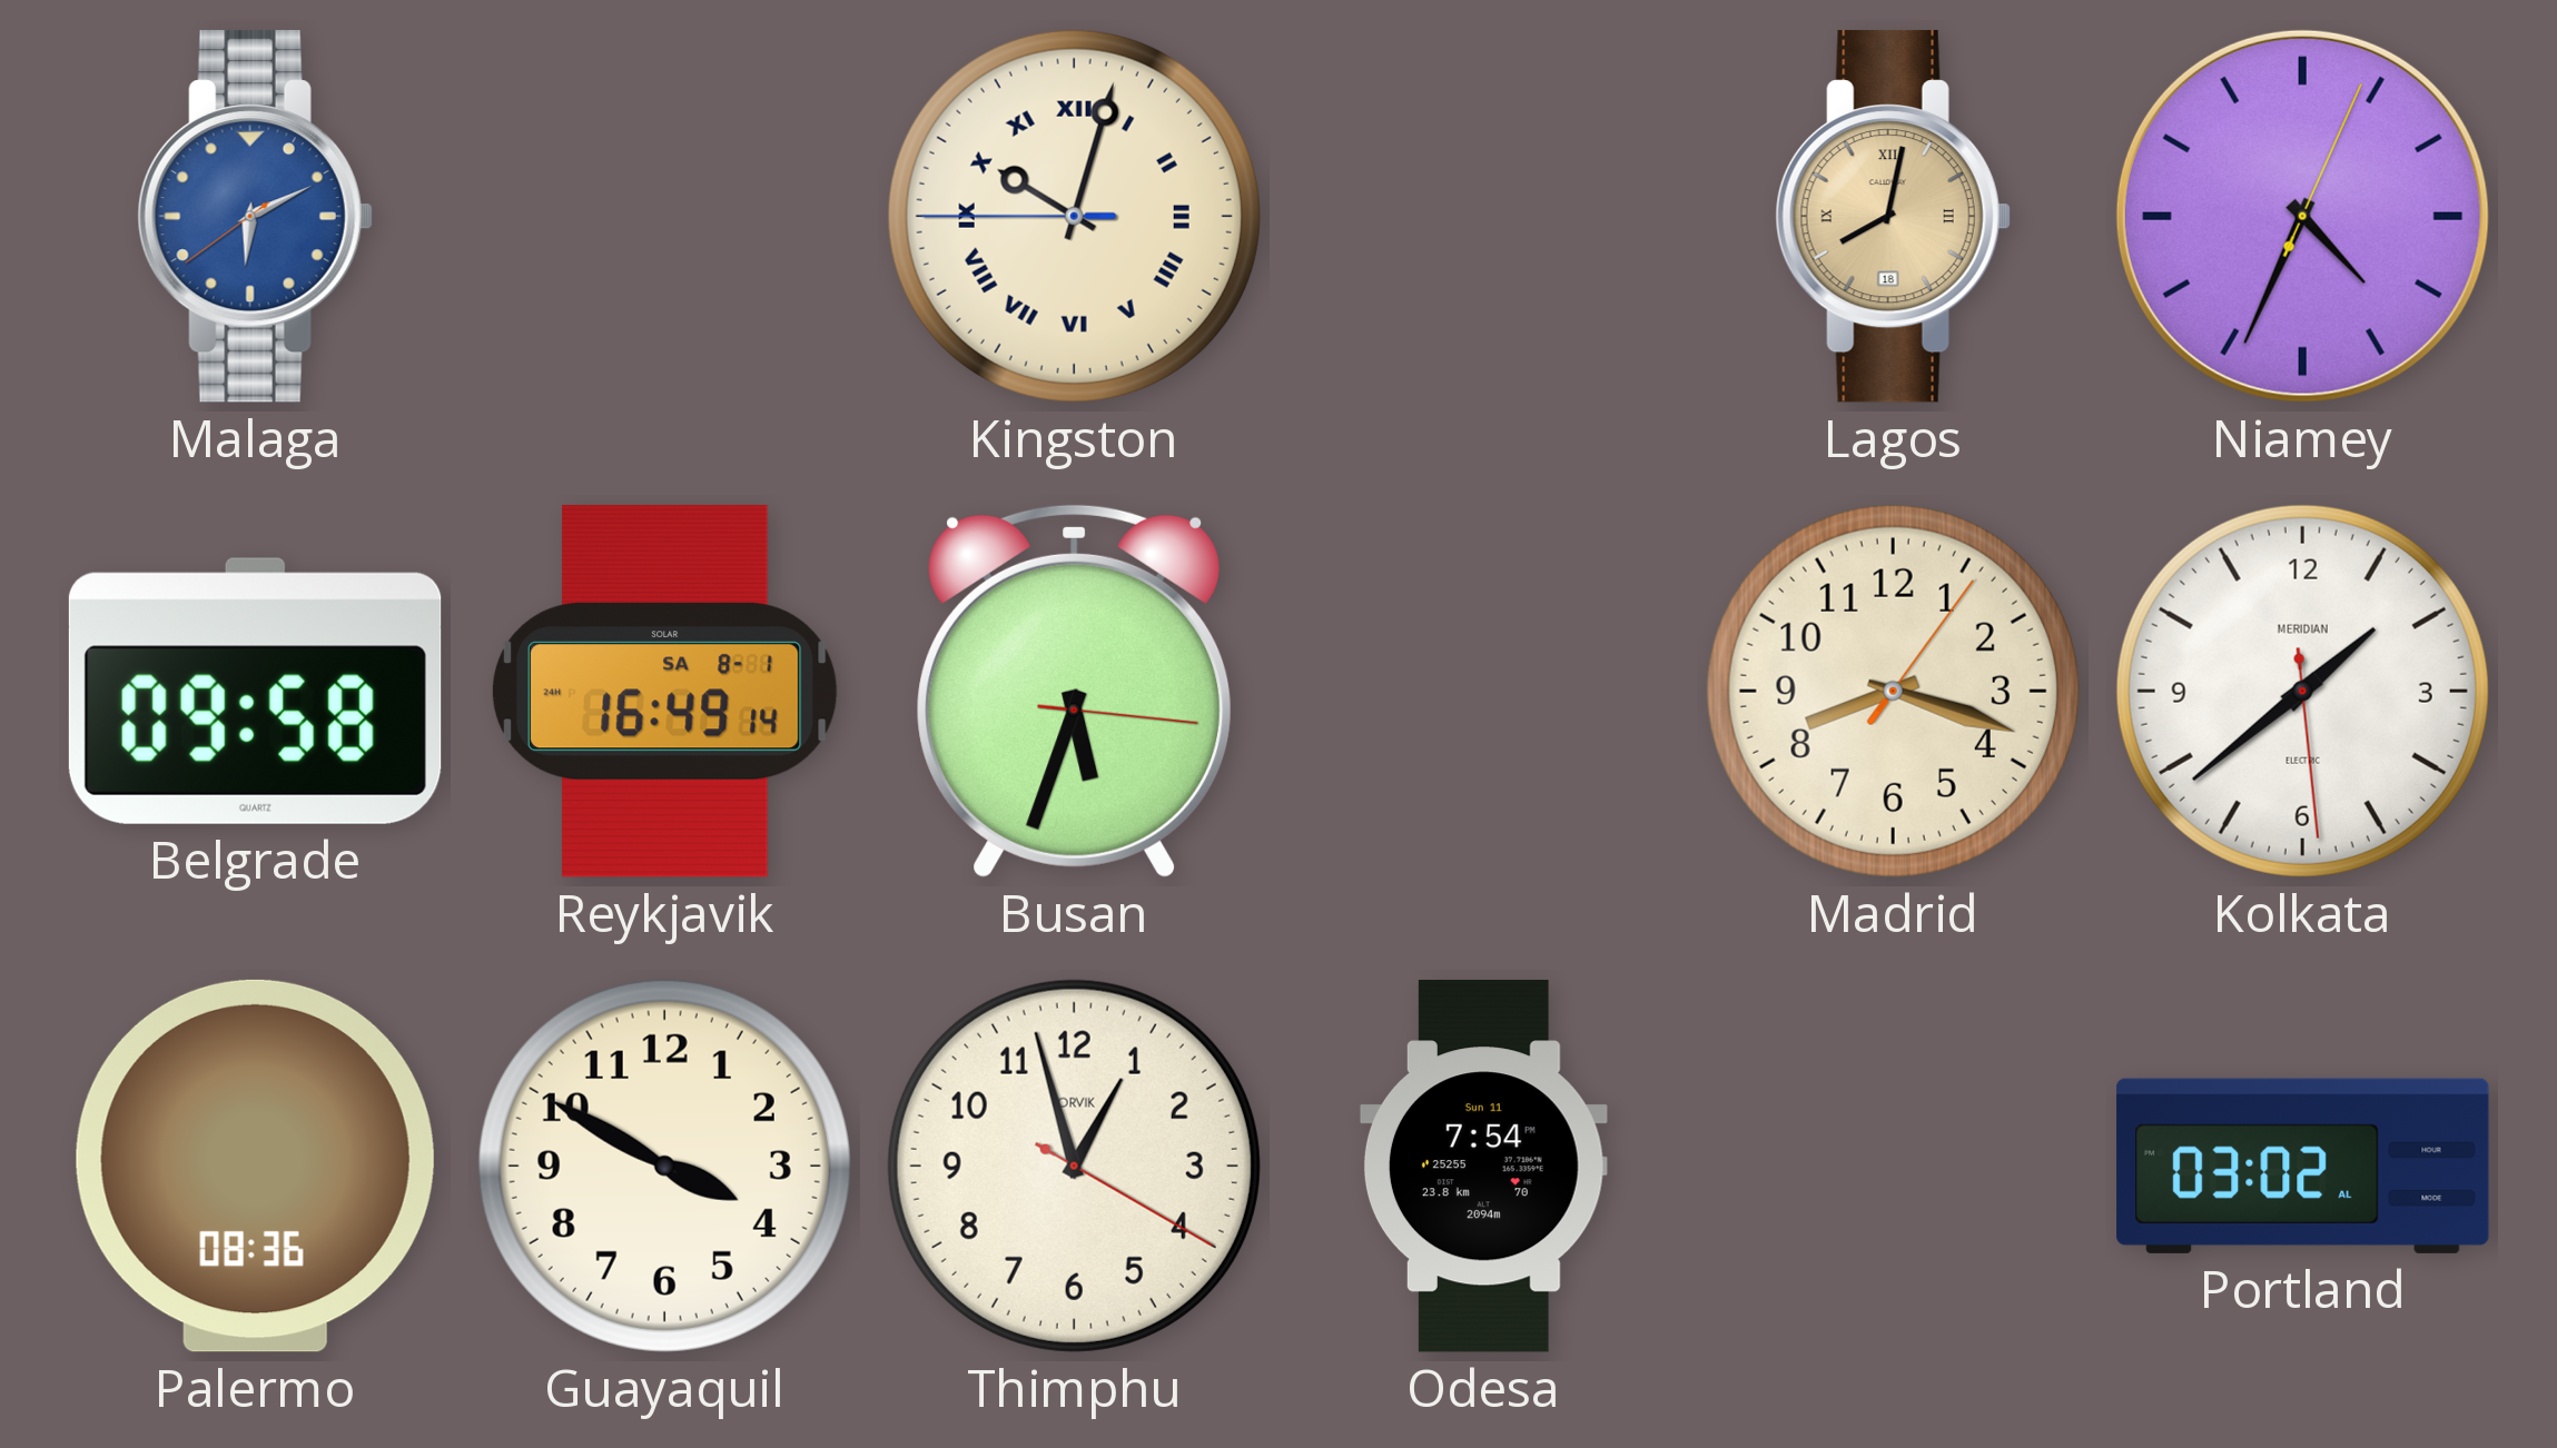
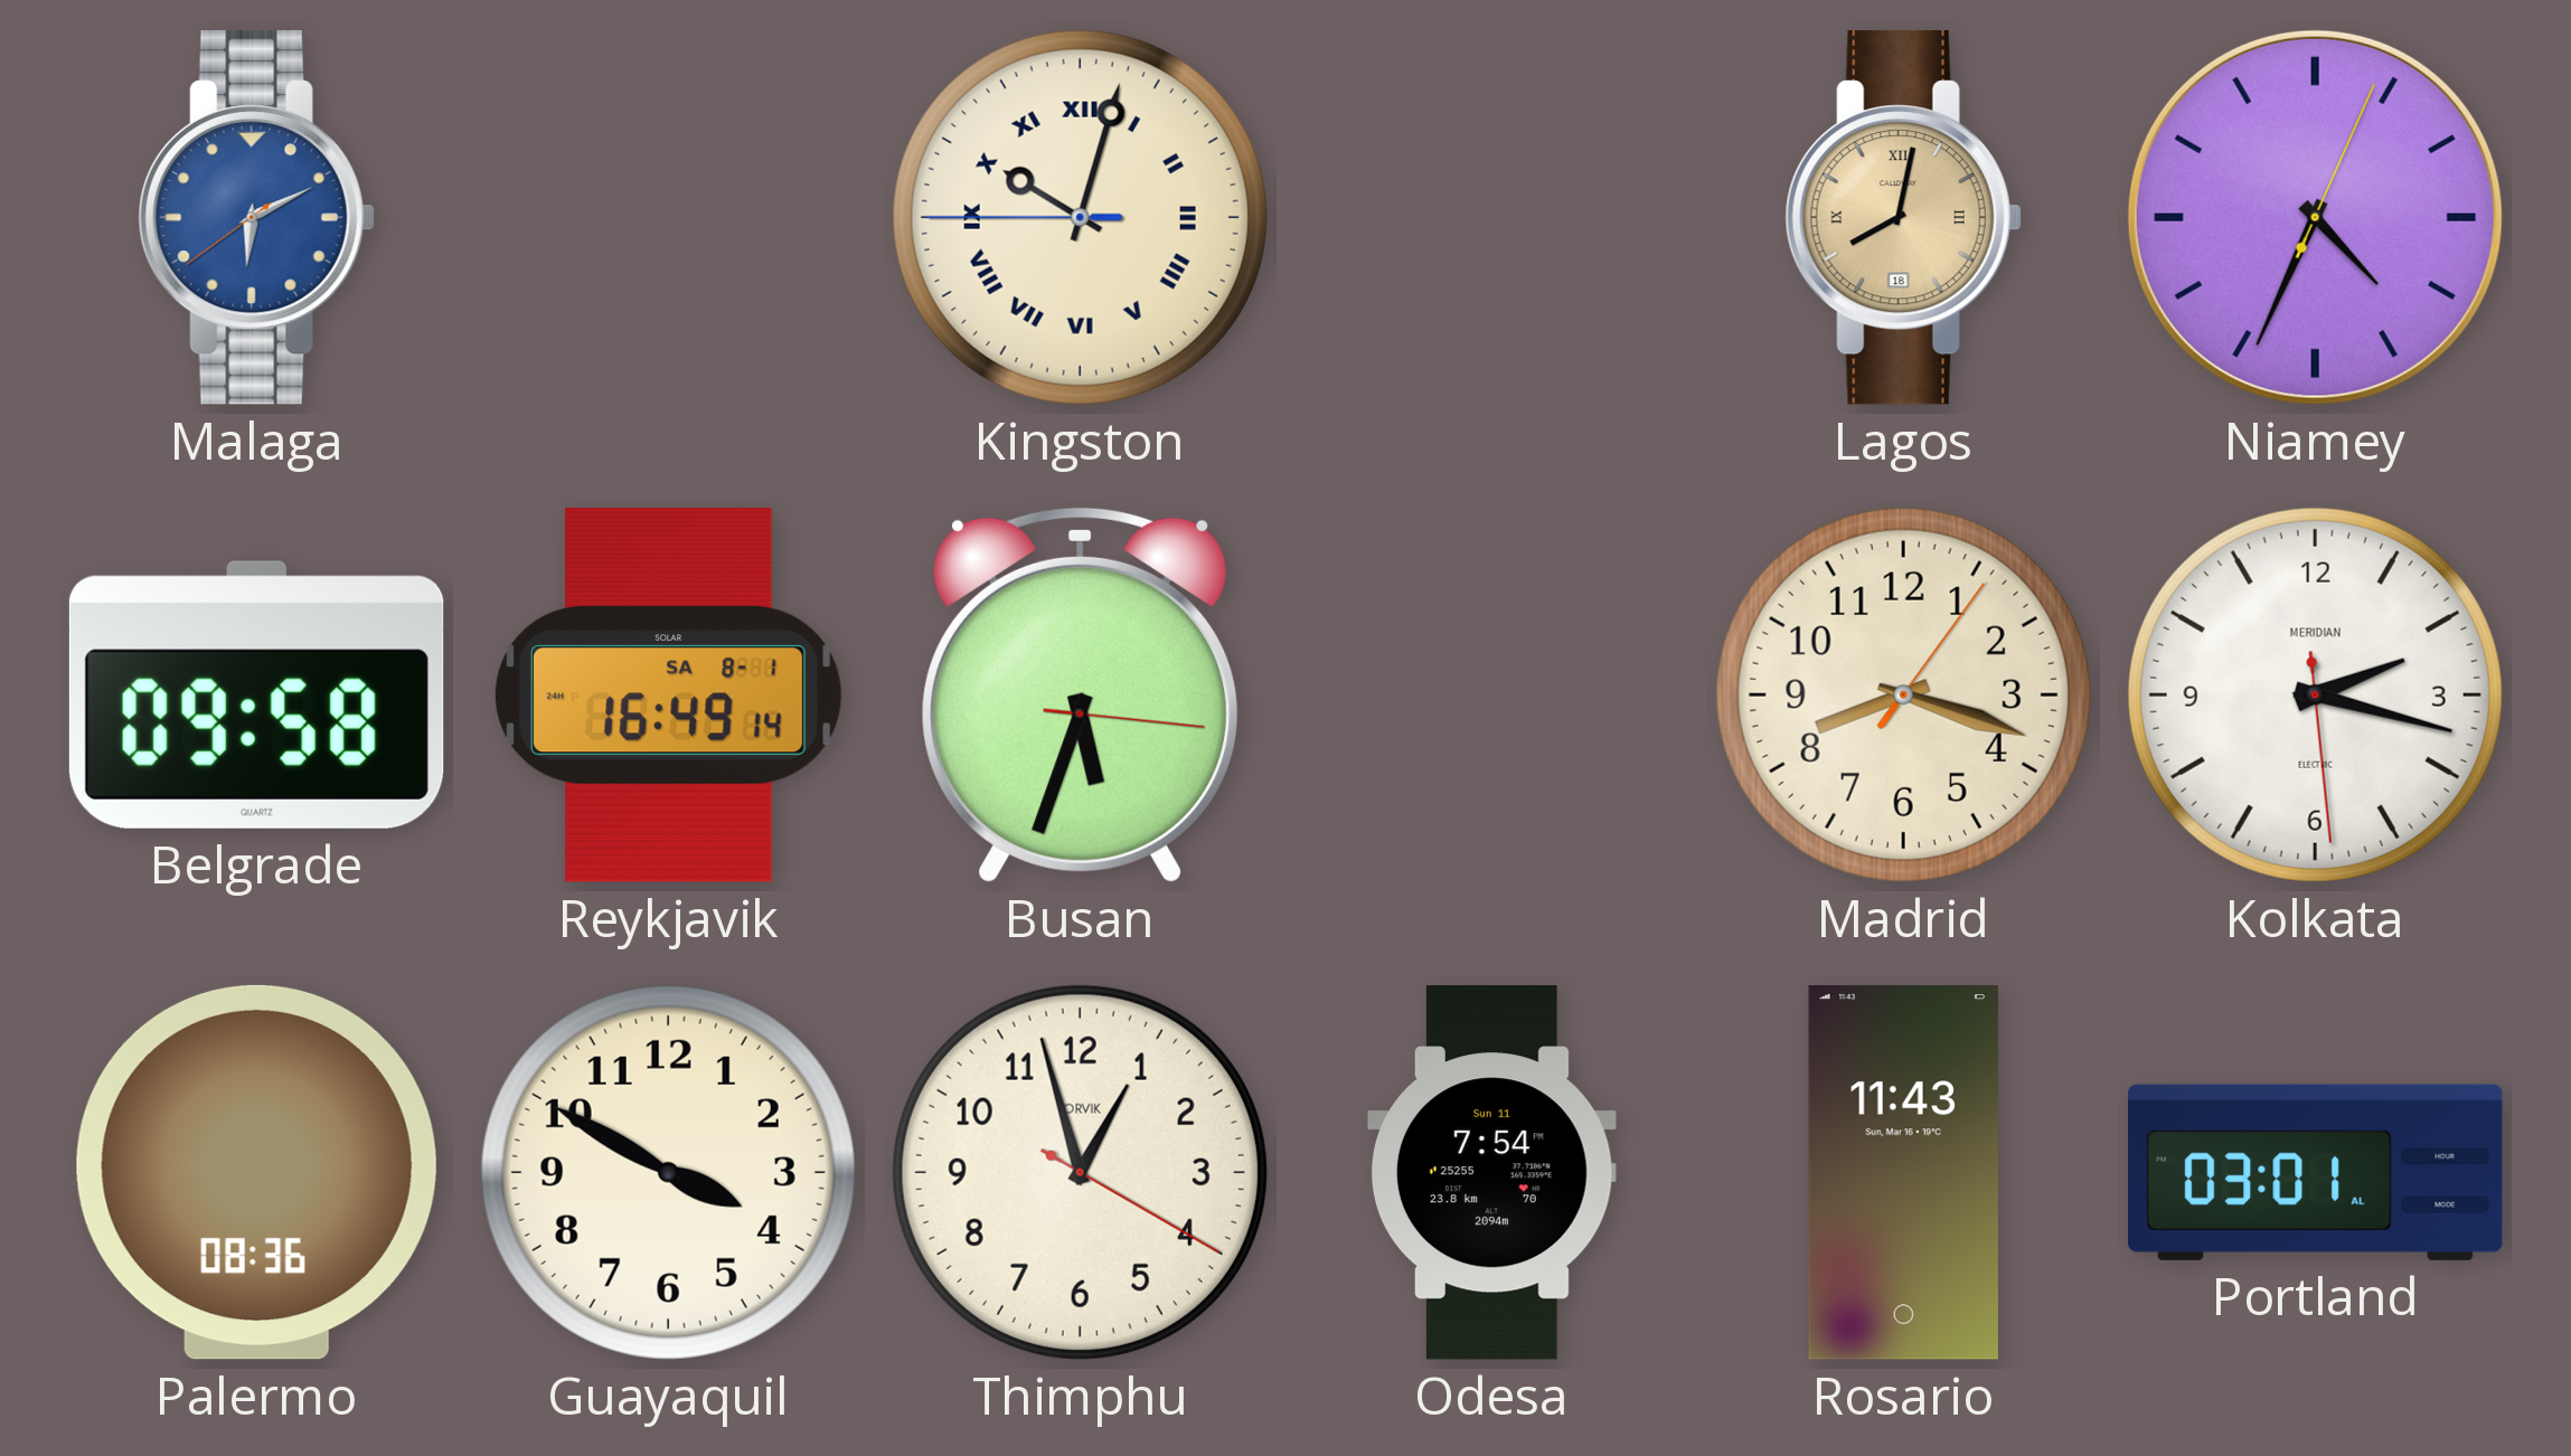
Kolkata: 1:38 -> 2:17 (2315, 694)
Rosario: none -> 11:43 (1903, 1173)
Portland: 03:02 -> 03:01 (2316, 1172)
